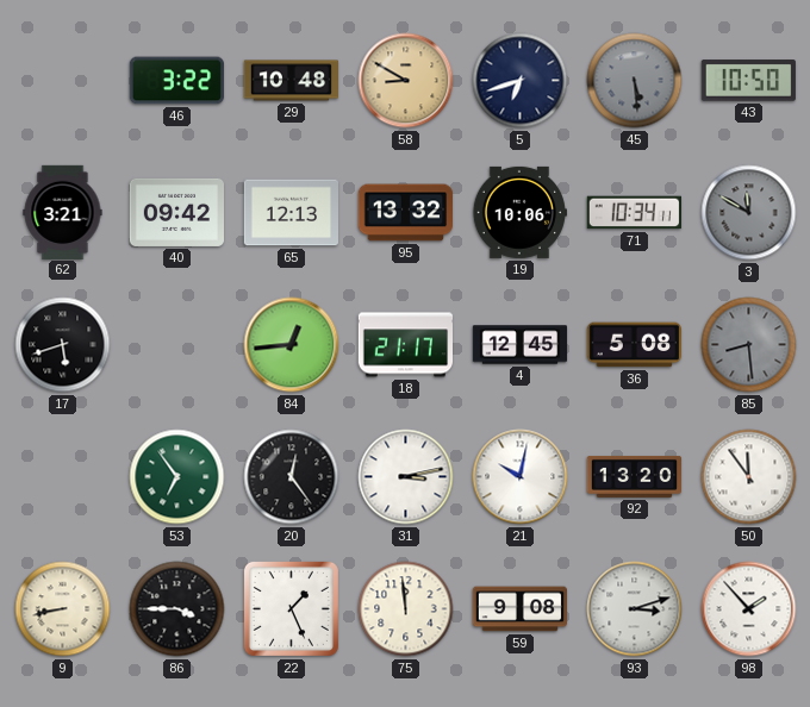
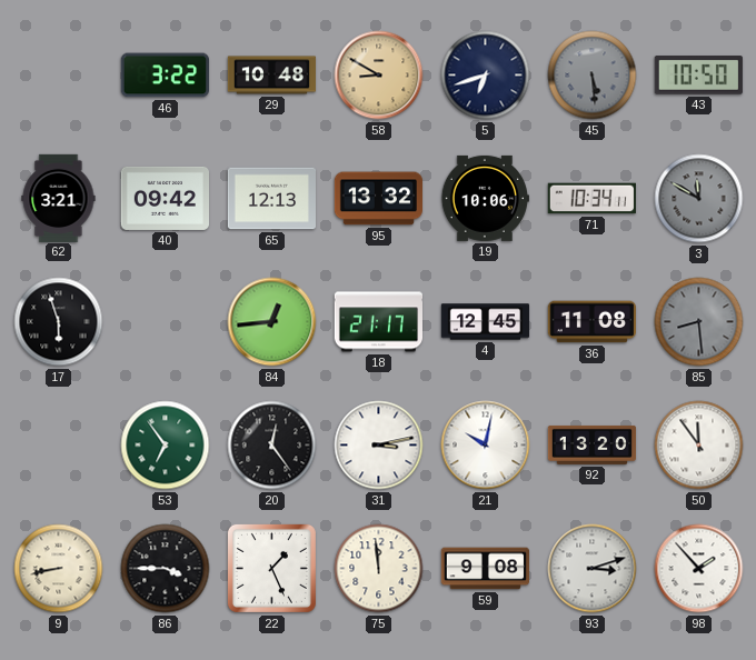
17: 5:42 -> 5:57 (59, 322)
36: 5:08 -> 11:08 (591, 322)
